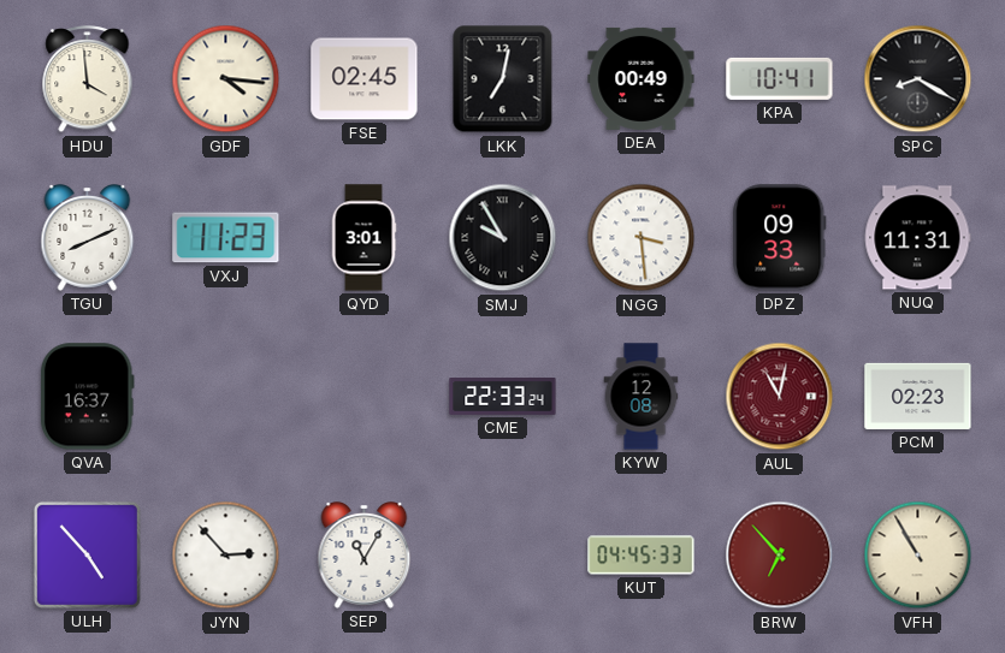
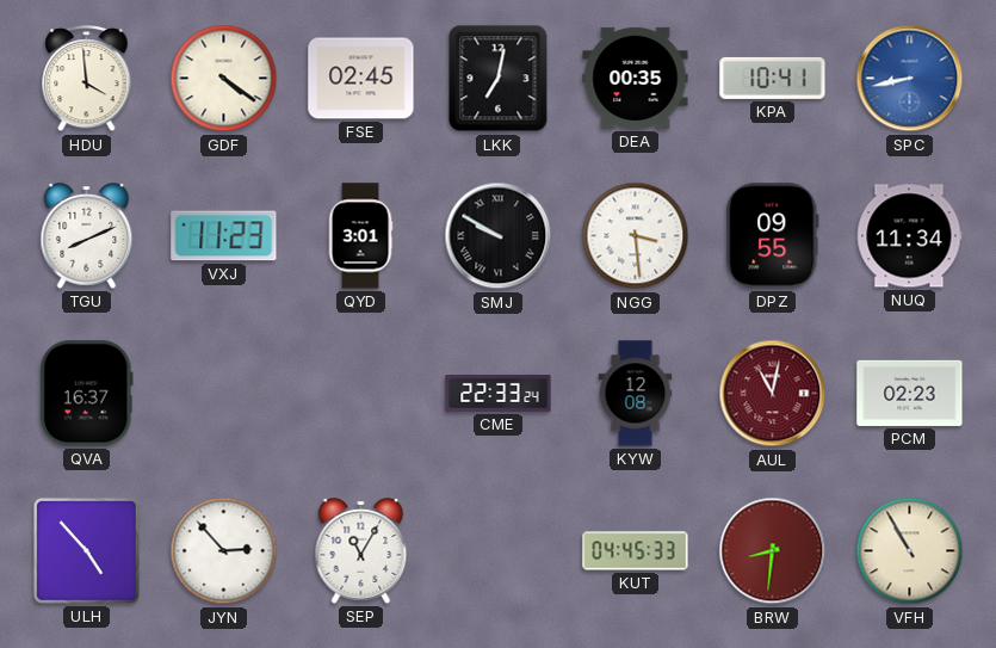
GDF: 4:16 -> 4:21 (224, 79)
DEA: 00:49 -> 00:35 (636, 78)
SPC: 8:20 -> 8:43 (910, 79)
SPC dial: black -> blue (910, 79)
SMJ: 9:55 -> 9:50 (499, 236)
DPZ: 09:33 -> 09:55 (773, 236)
NUQ: 11:31 -> 11:34 (909, 236)
BRW: 6:53 -> 8:31 (773, 551)
